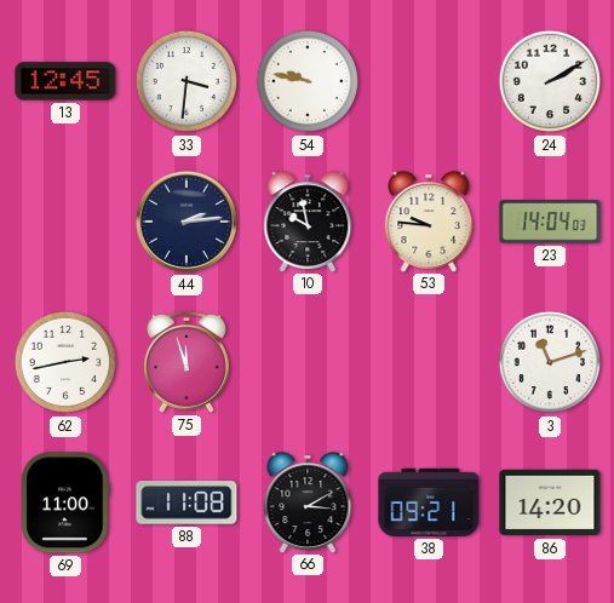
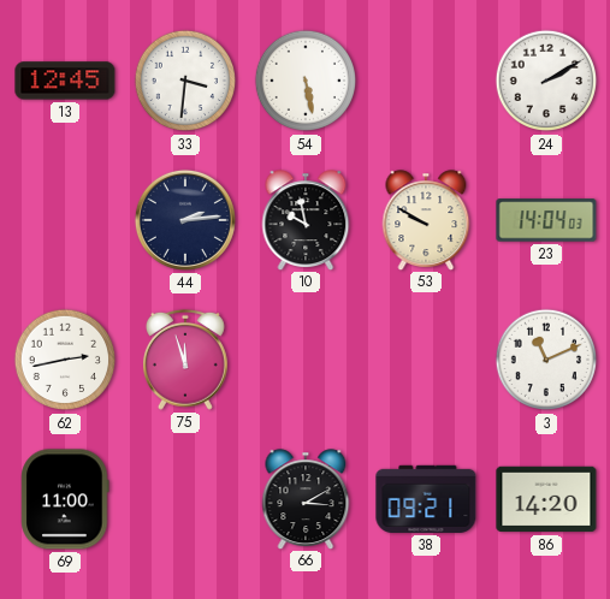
54: 9:47 -> 5:28 (306, 81)
53: 9:46 -> 9:50 (426, 220)
3: 11:12 -> 11:11 (546, 360)
88: 11:08 -> none (187, 502)
